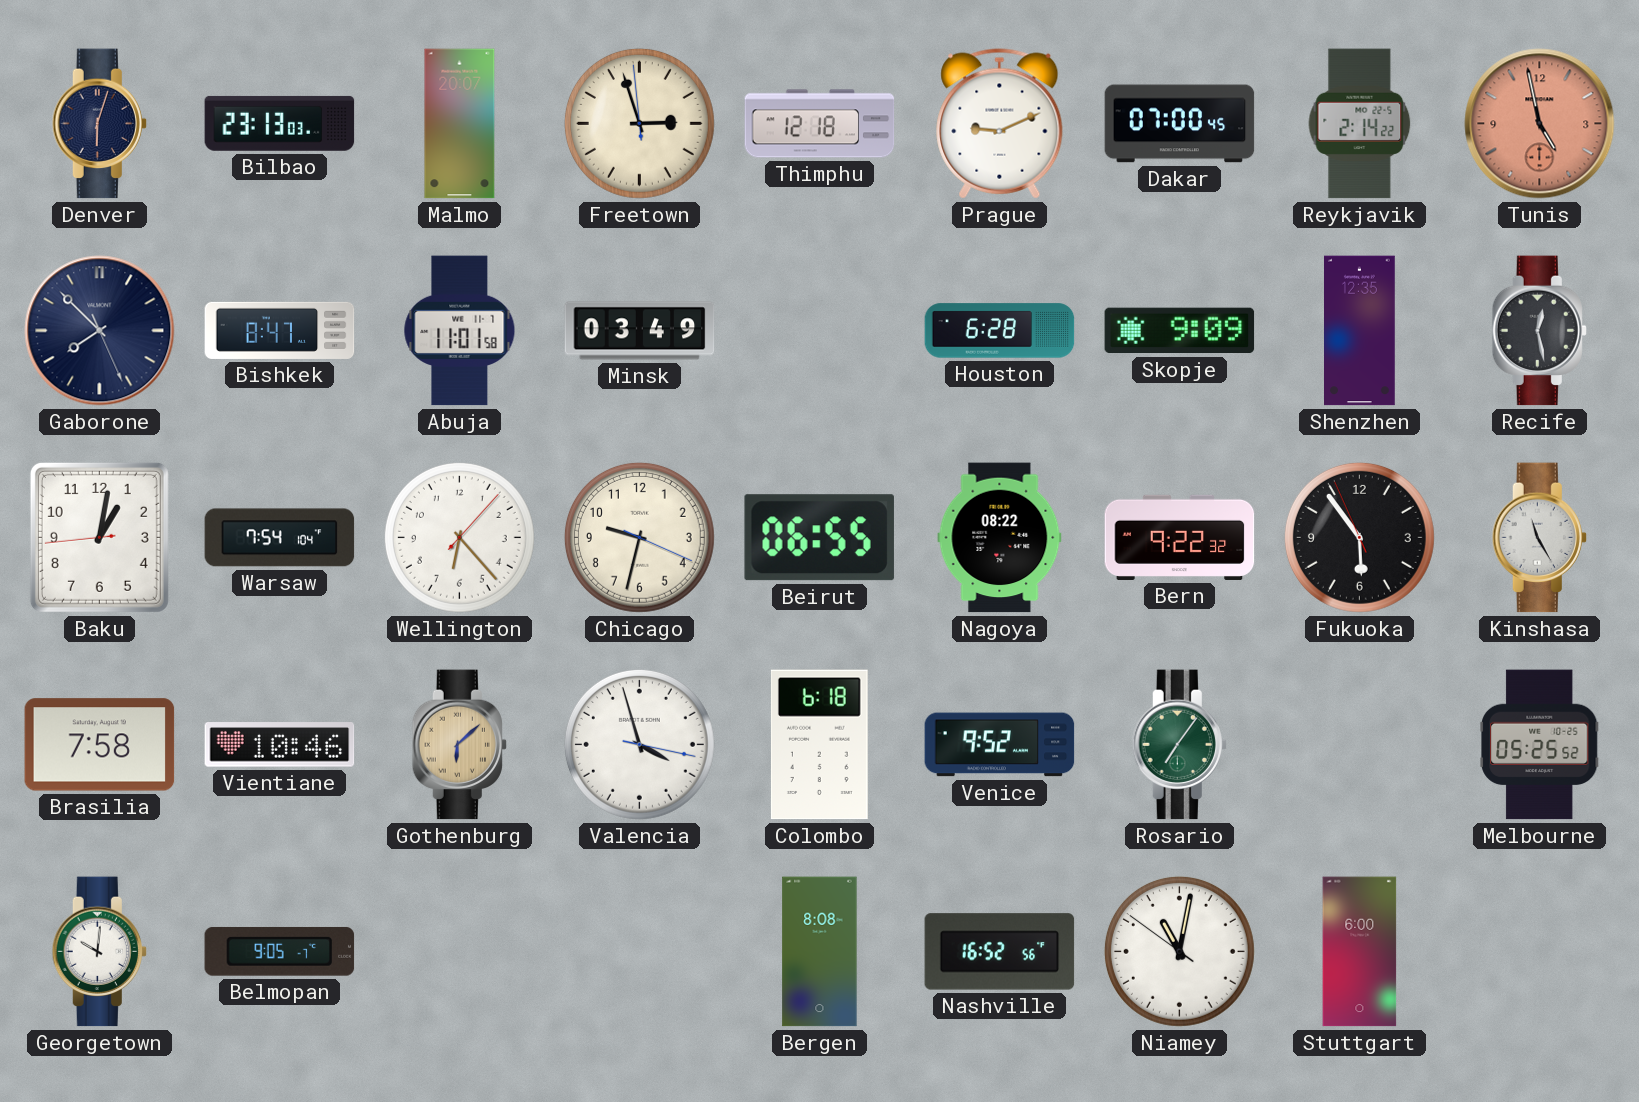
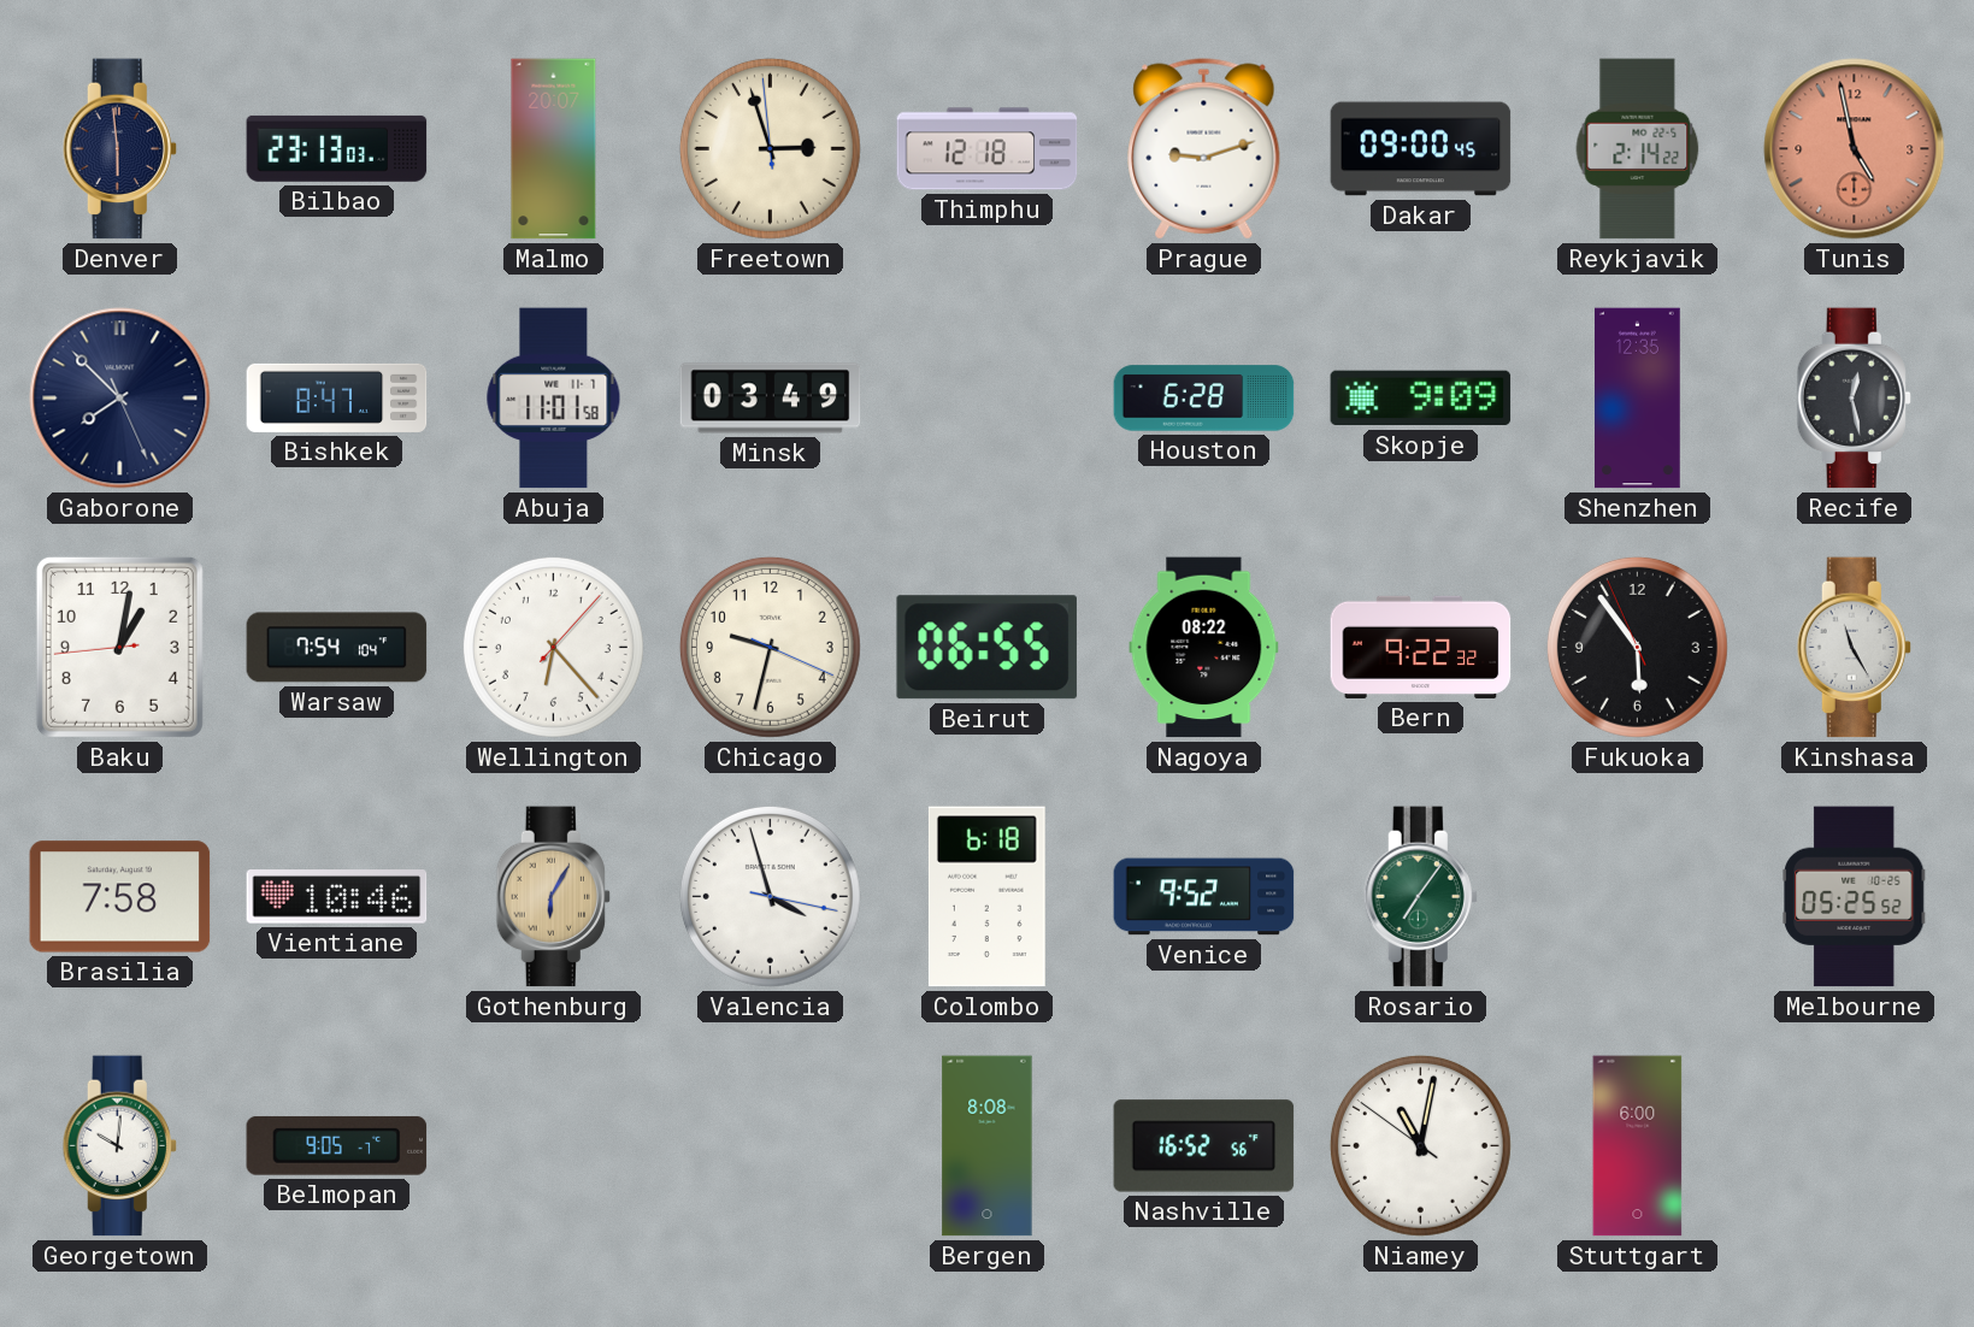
Denver: 6:03 -> 5:59 (119, 149)
Prague: 9:11 -> 9:12 (1204, 149)
Dakar: 07:00 -> 09:00 (1421, 149)
Gothenburg: 6:08 -> 6:05 (553, 897)
